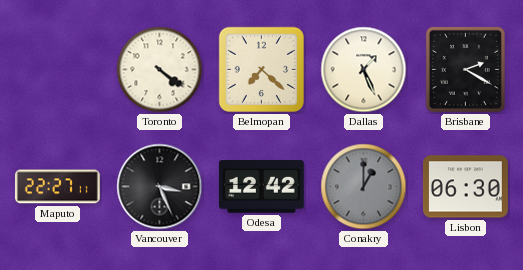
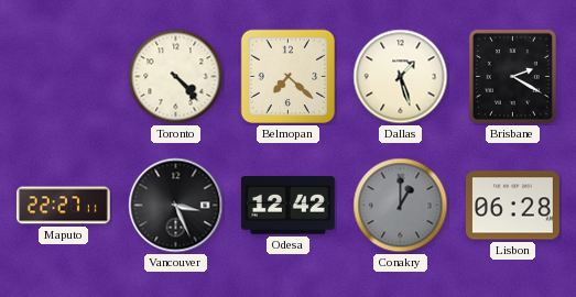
Toronto: 4:21 -> 4:23 (176, 77)
Dallas: 1:26 -> 1:27 (401, 77)
Lisbon: 06:30 -> 06:28 (512, 206)
